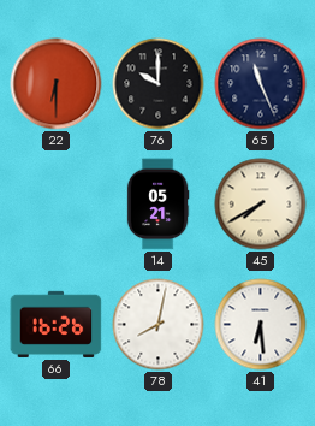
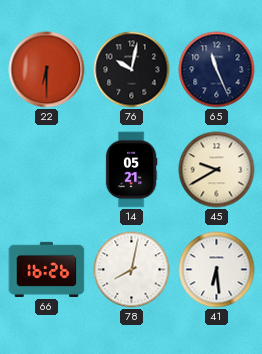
76: 10:00 -> 10:02 (132, 70)
45: 7:40 -> 9:40 (217, 170)
